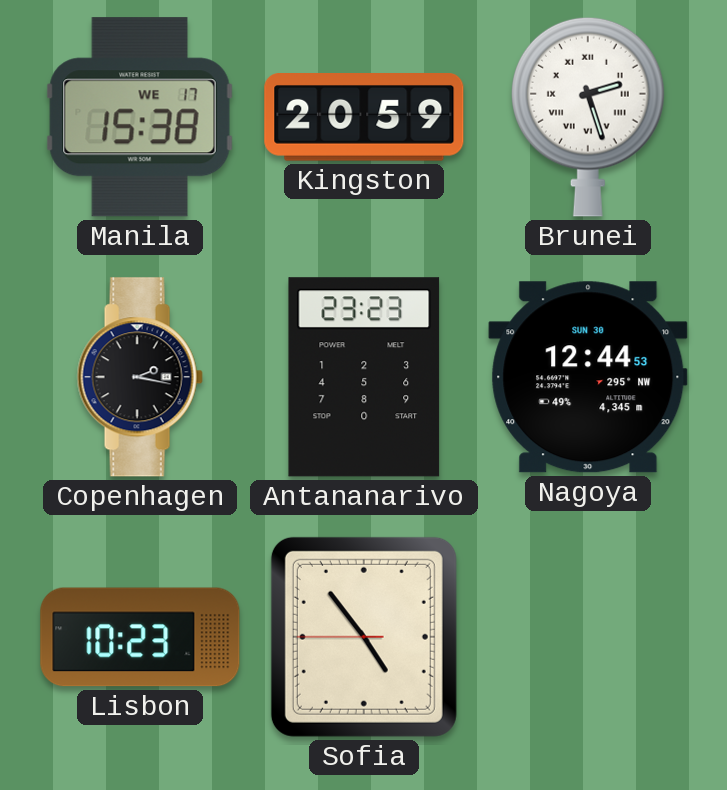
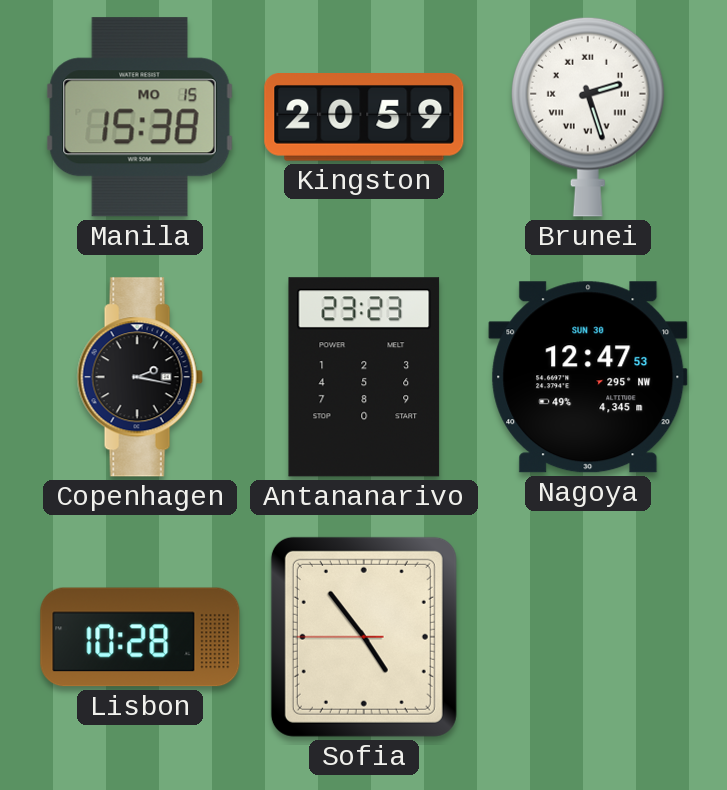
Manila date: WE 17 -> MO 15 (140, 117)
Nagoya: 12:44 -> 12:47 (588, 377)
Lisbon: 10:23 -> 10:28 (140, 637)
